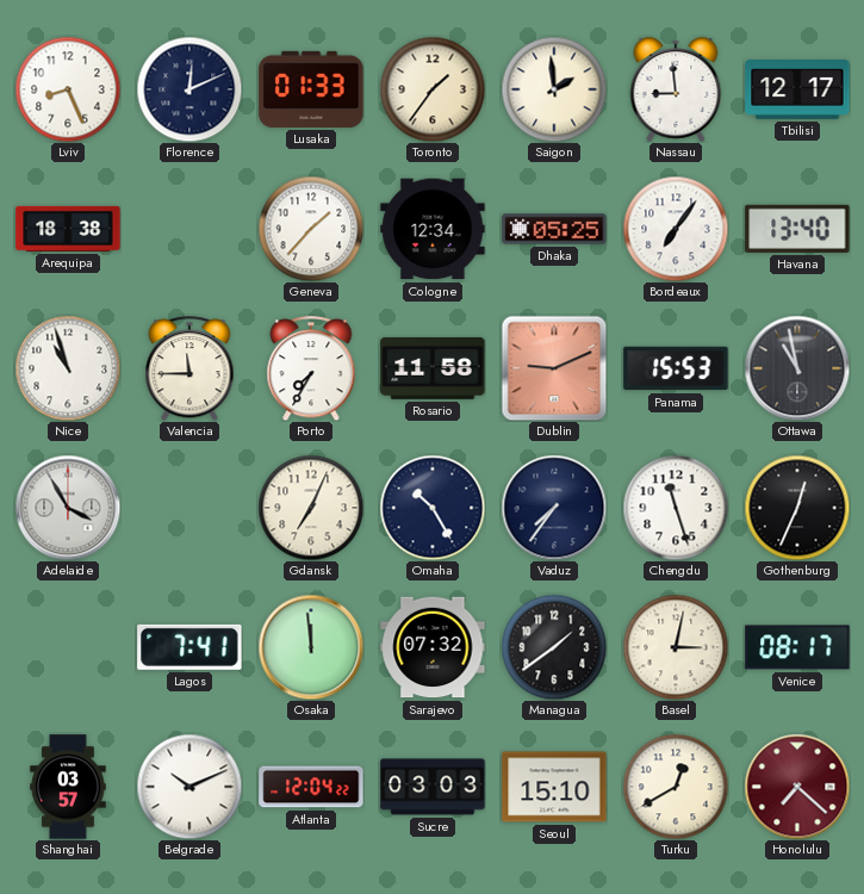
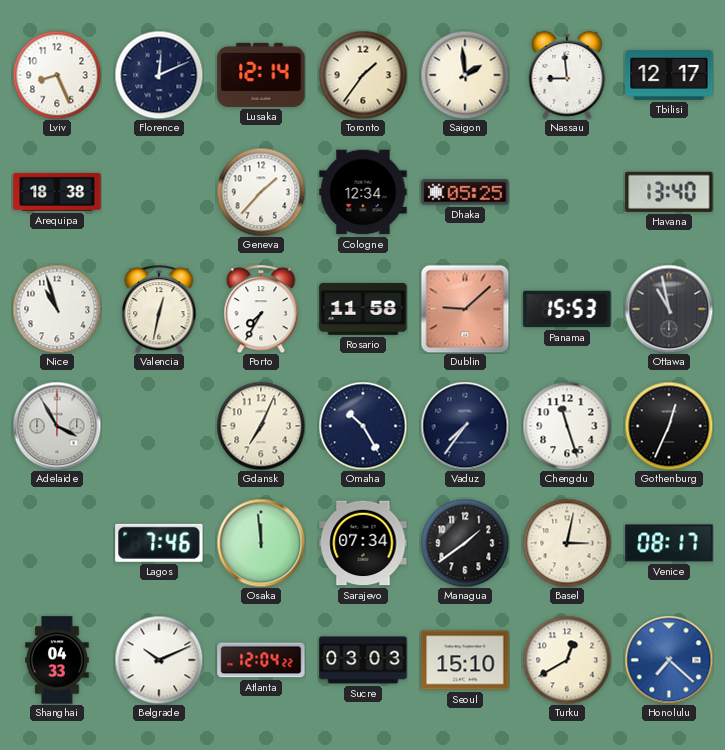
Lusaka: 01:33 -> 12:14 (261, 75)
Bordeaux: 7:06 -> none (676, 229)
Valencia: 11:45 -> 12:32 (159, 309)
Dublin: 9:11 -> 9:08 (465, 309)
Lagos: 7:41 -> 7:46 (159, 543)
Sarajevo: 07:32 -> 07:34 (363, 543)
Shanghai: 03:57 -> 04:33 (57, 660)
Honolulu dial: burgundy -> blue (669, 660)
